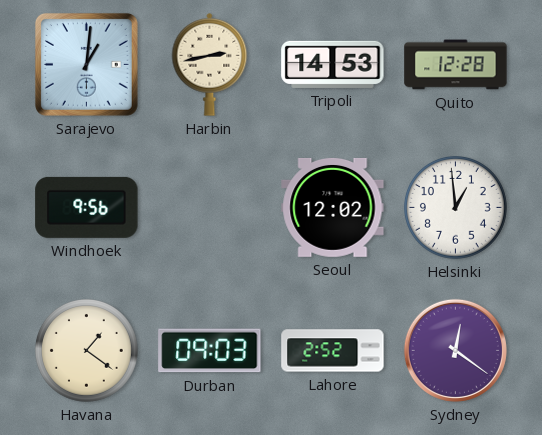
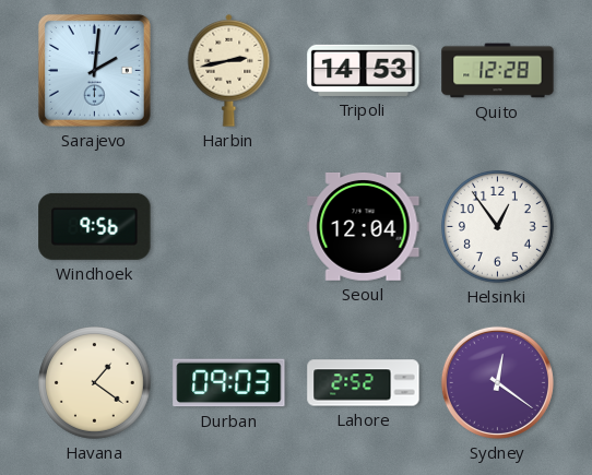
Sarajevo: 1:01 -> 2:01 (94, 70)
Seoul: 12:02 -> 12:04 (364, 226)
Helsinki: 12:59 -> 12:54 (498, 227)
